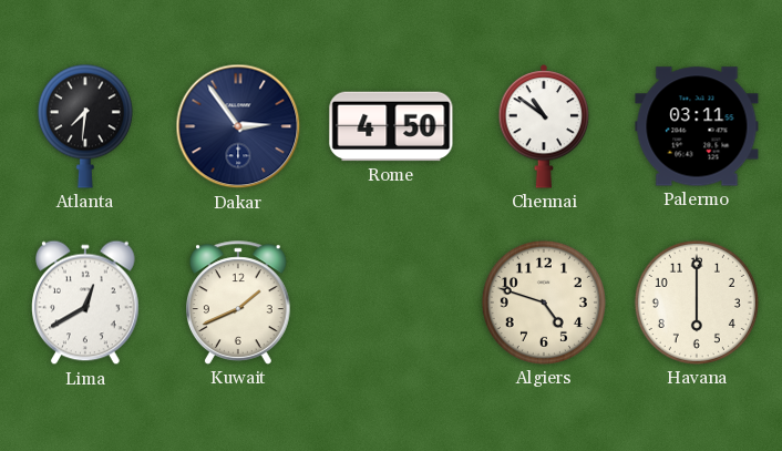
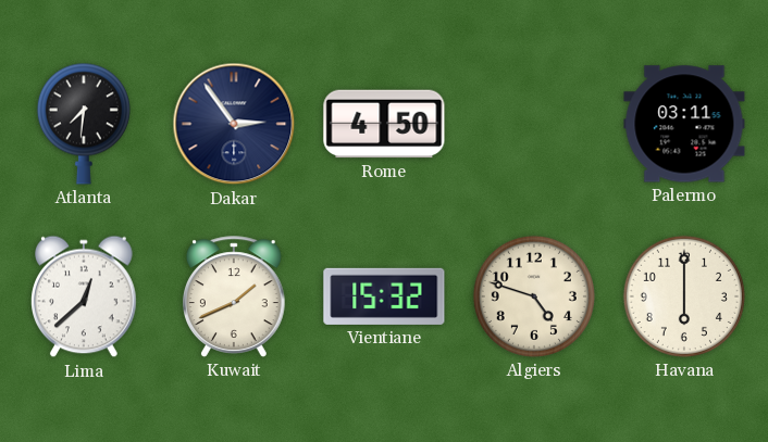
Chennai: 10:51 -> none (544, 126)
Lima: 12:40 -> 12:38 (85, 296)
Vientiane: none -> 15:32 (384, 296)
